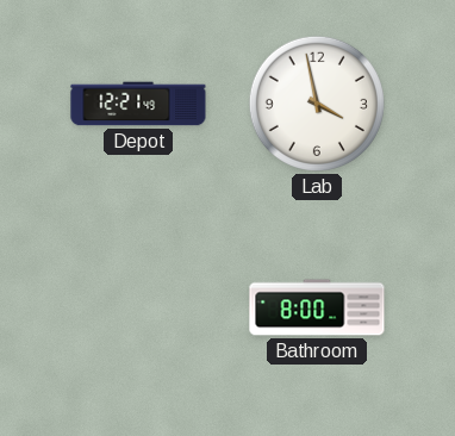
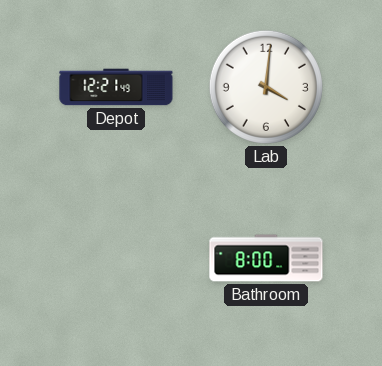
Lab: 3:58 -> 4:01 (266, 87)
